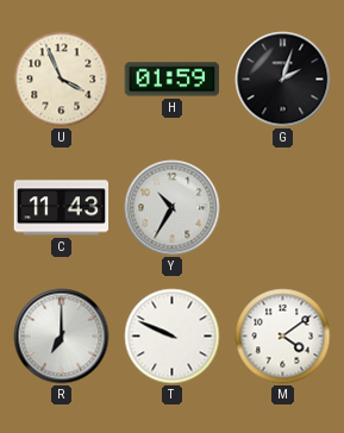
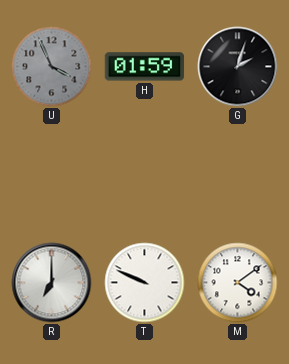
U dial: cream -> grey (52, 67)
C: 11:43 -> none (62, 208)
Y: 10:35 -> none (173, 208)
